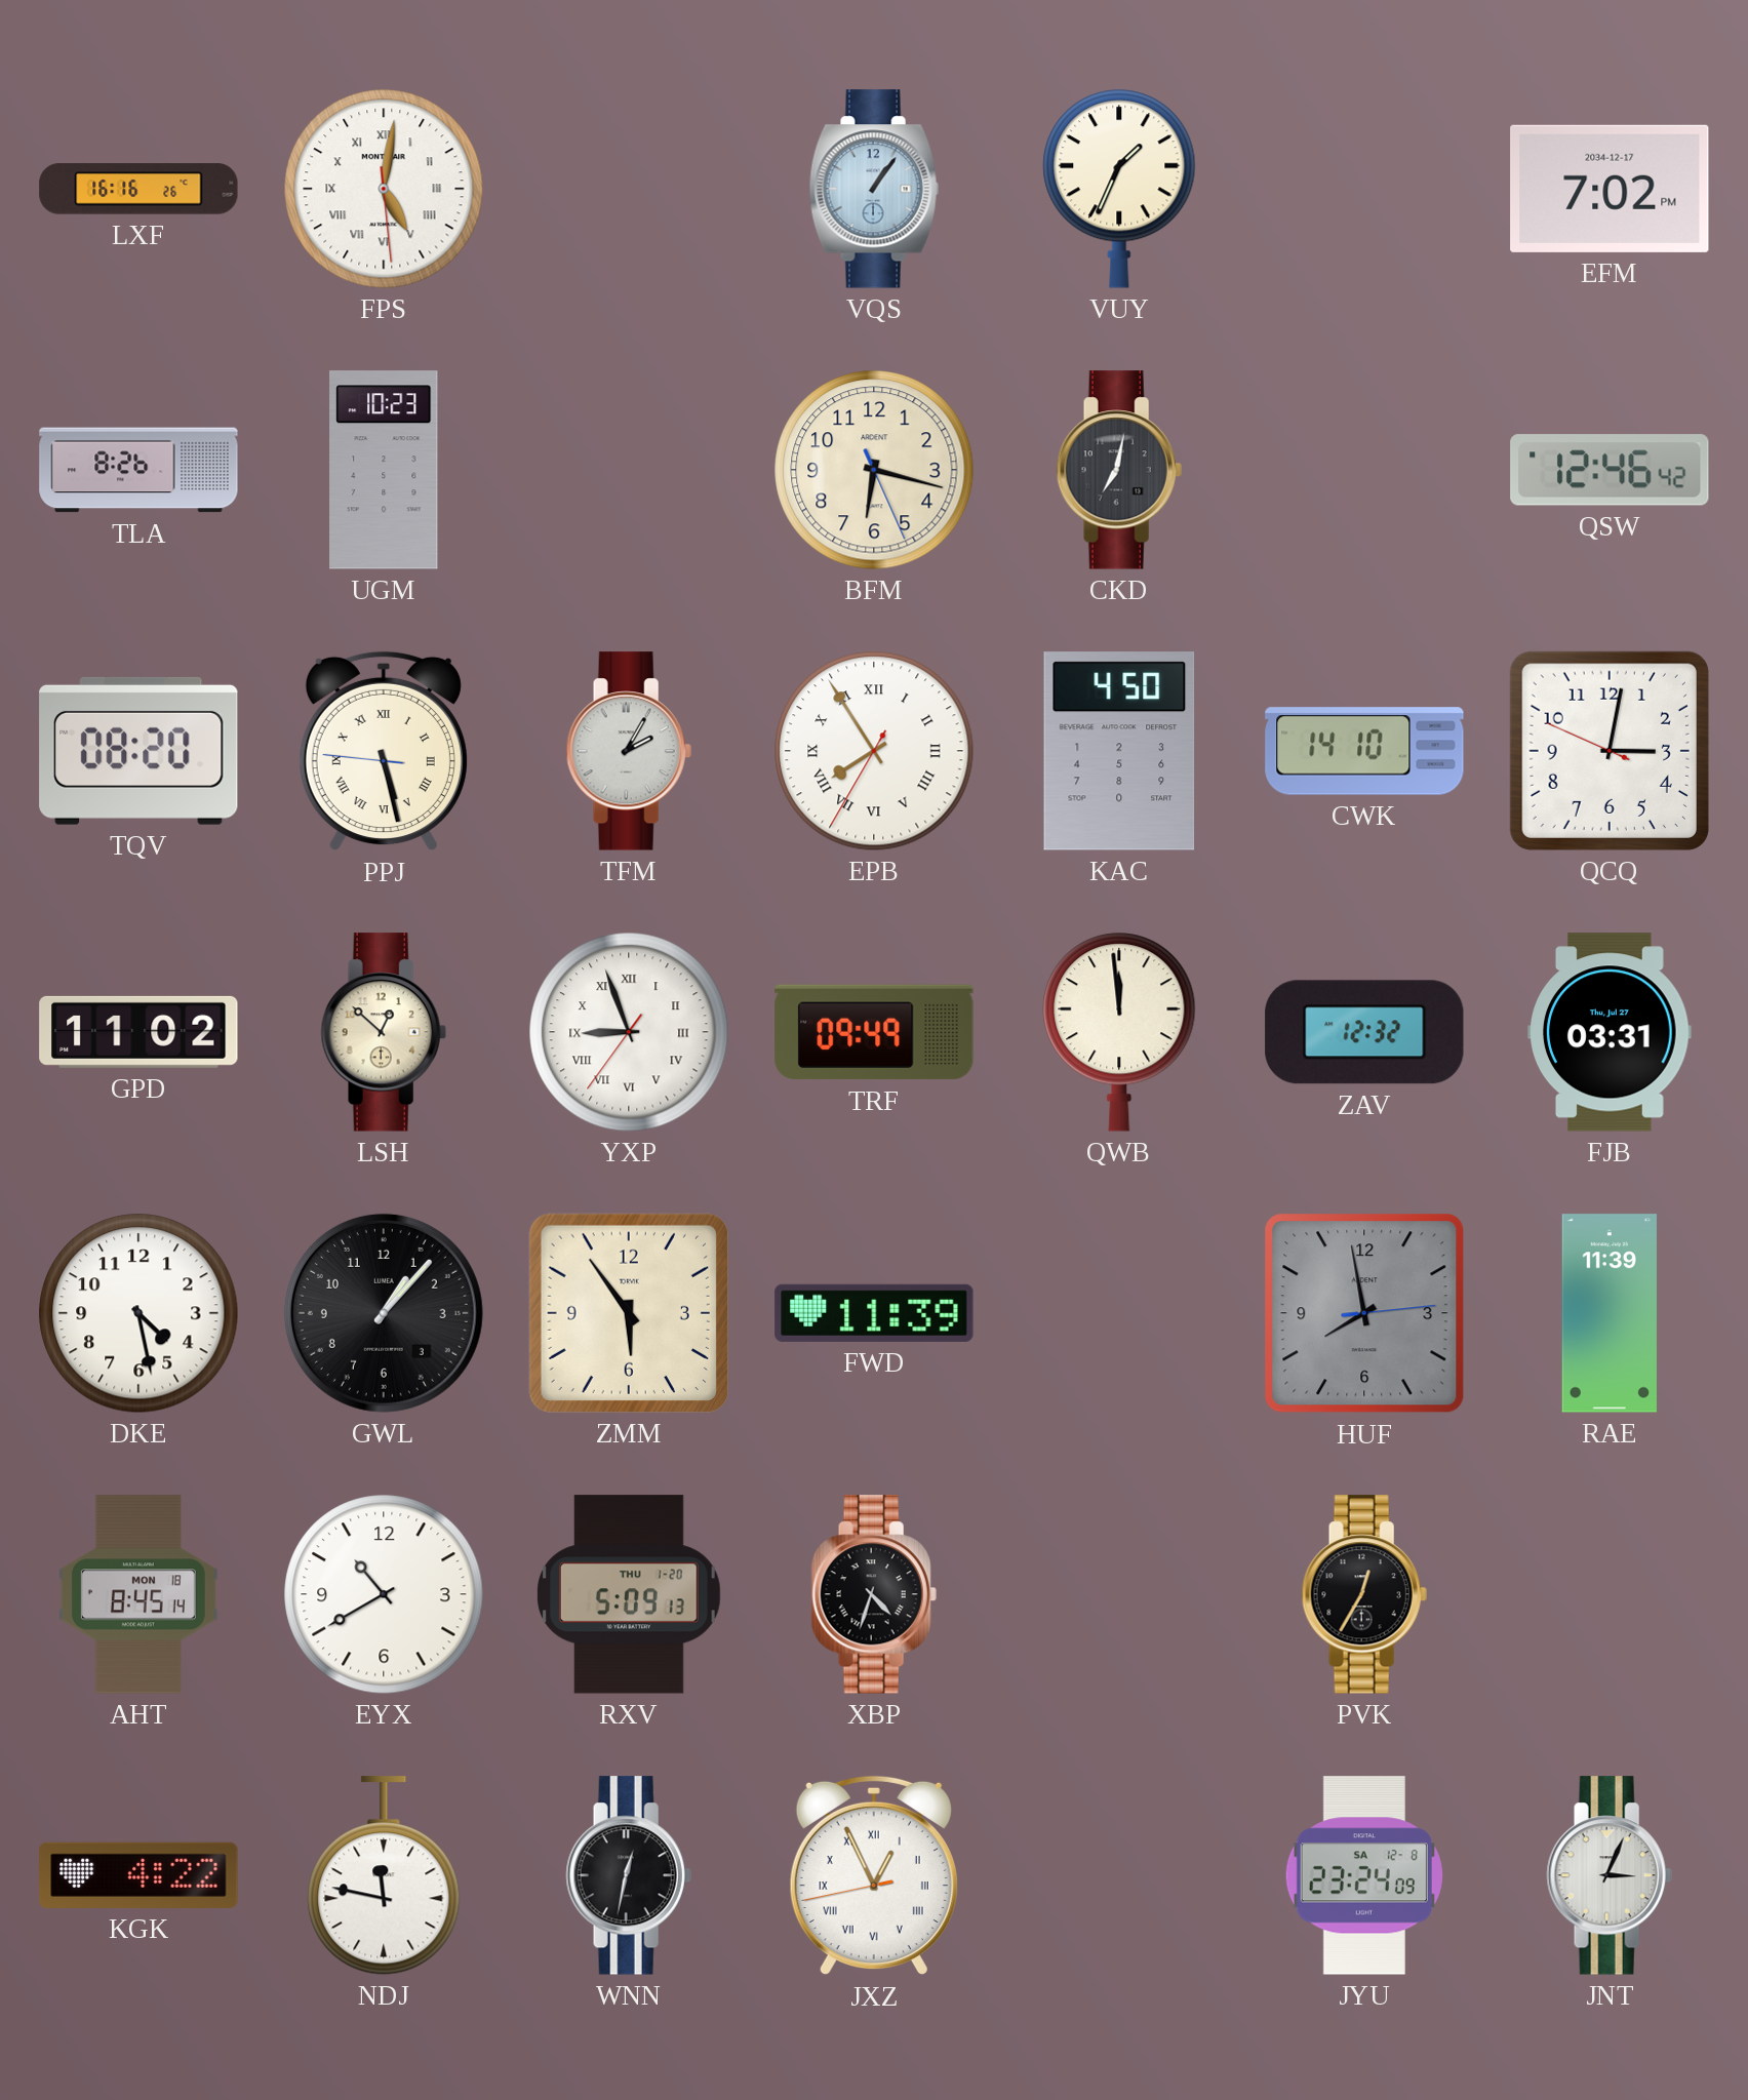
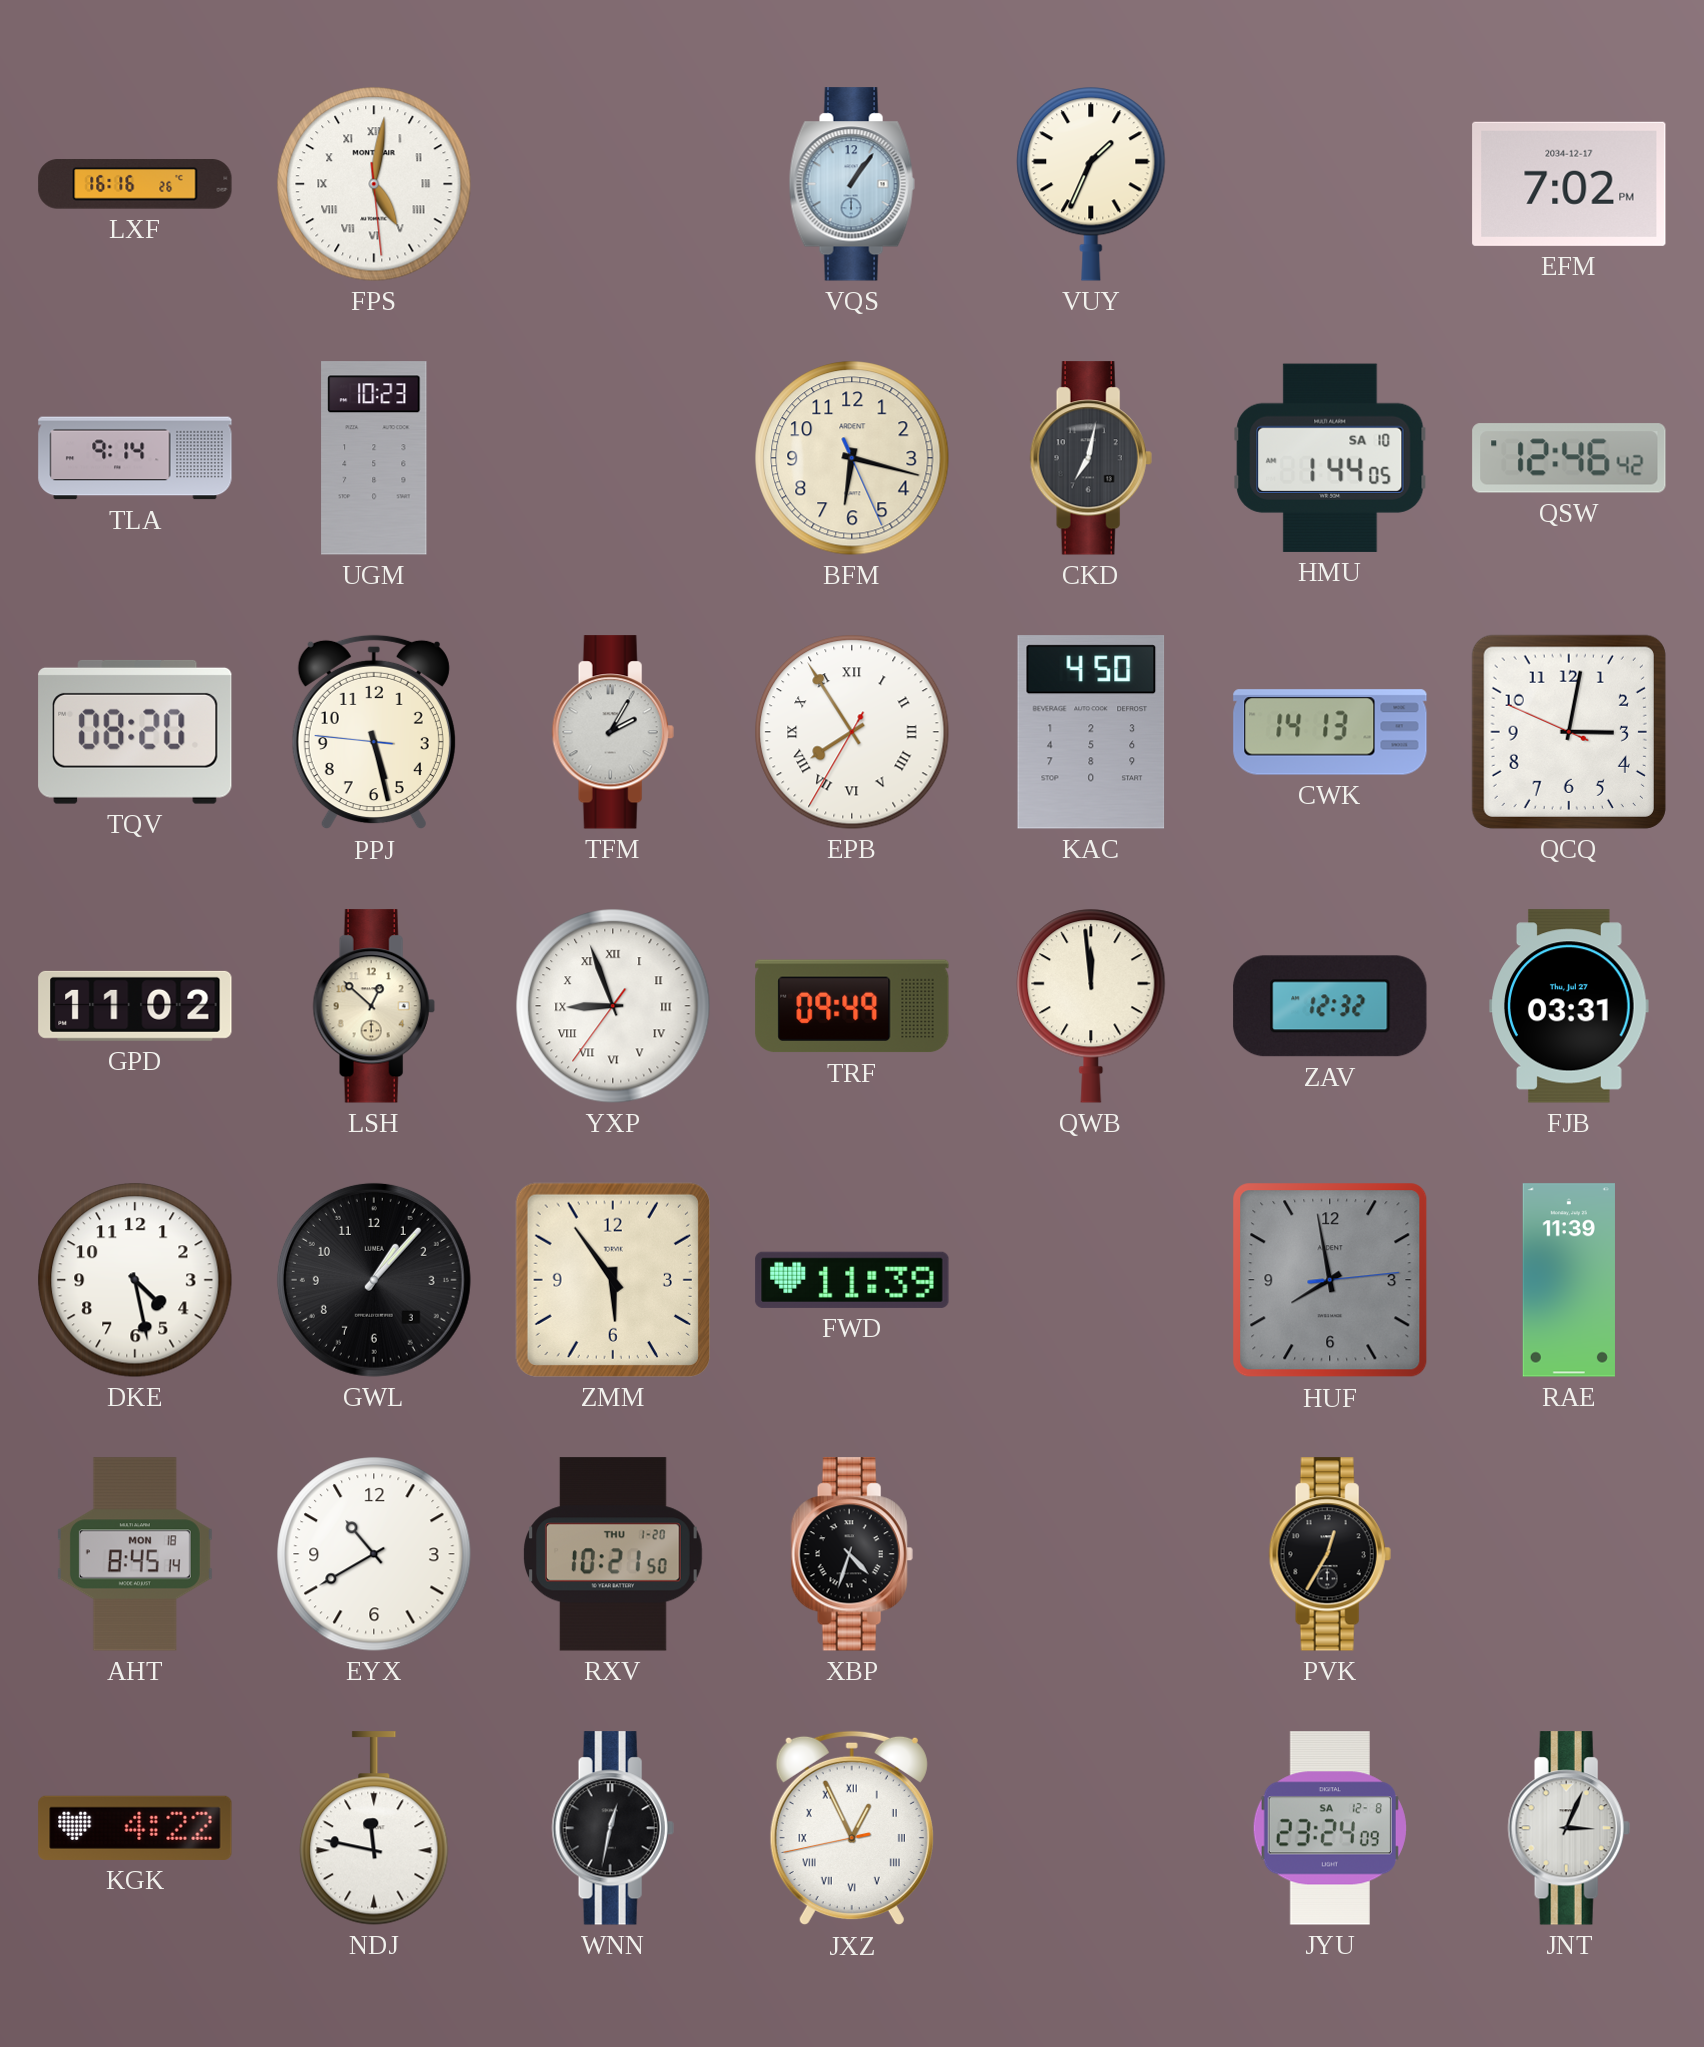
TLA: 8:26 -> 9:14 (135, 458)
HMU: none -> 1:44 (1330, 458)
PPJ numerals: Roman -> Arabic (374, 732)
CWK: 14:10 -> 14:13 (1330, 732)
RXV: 5:09 -> 10:21 (614, 1554)
